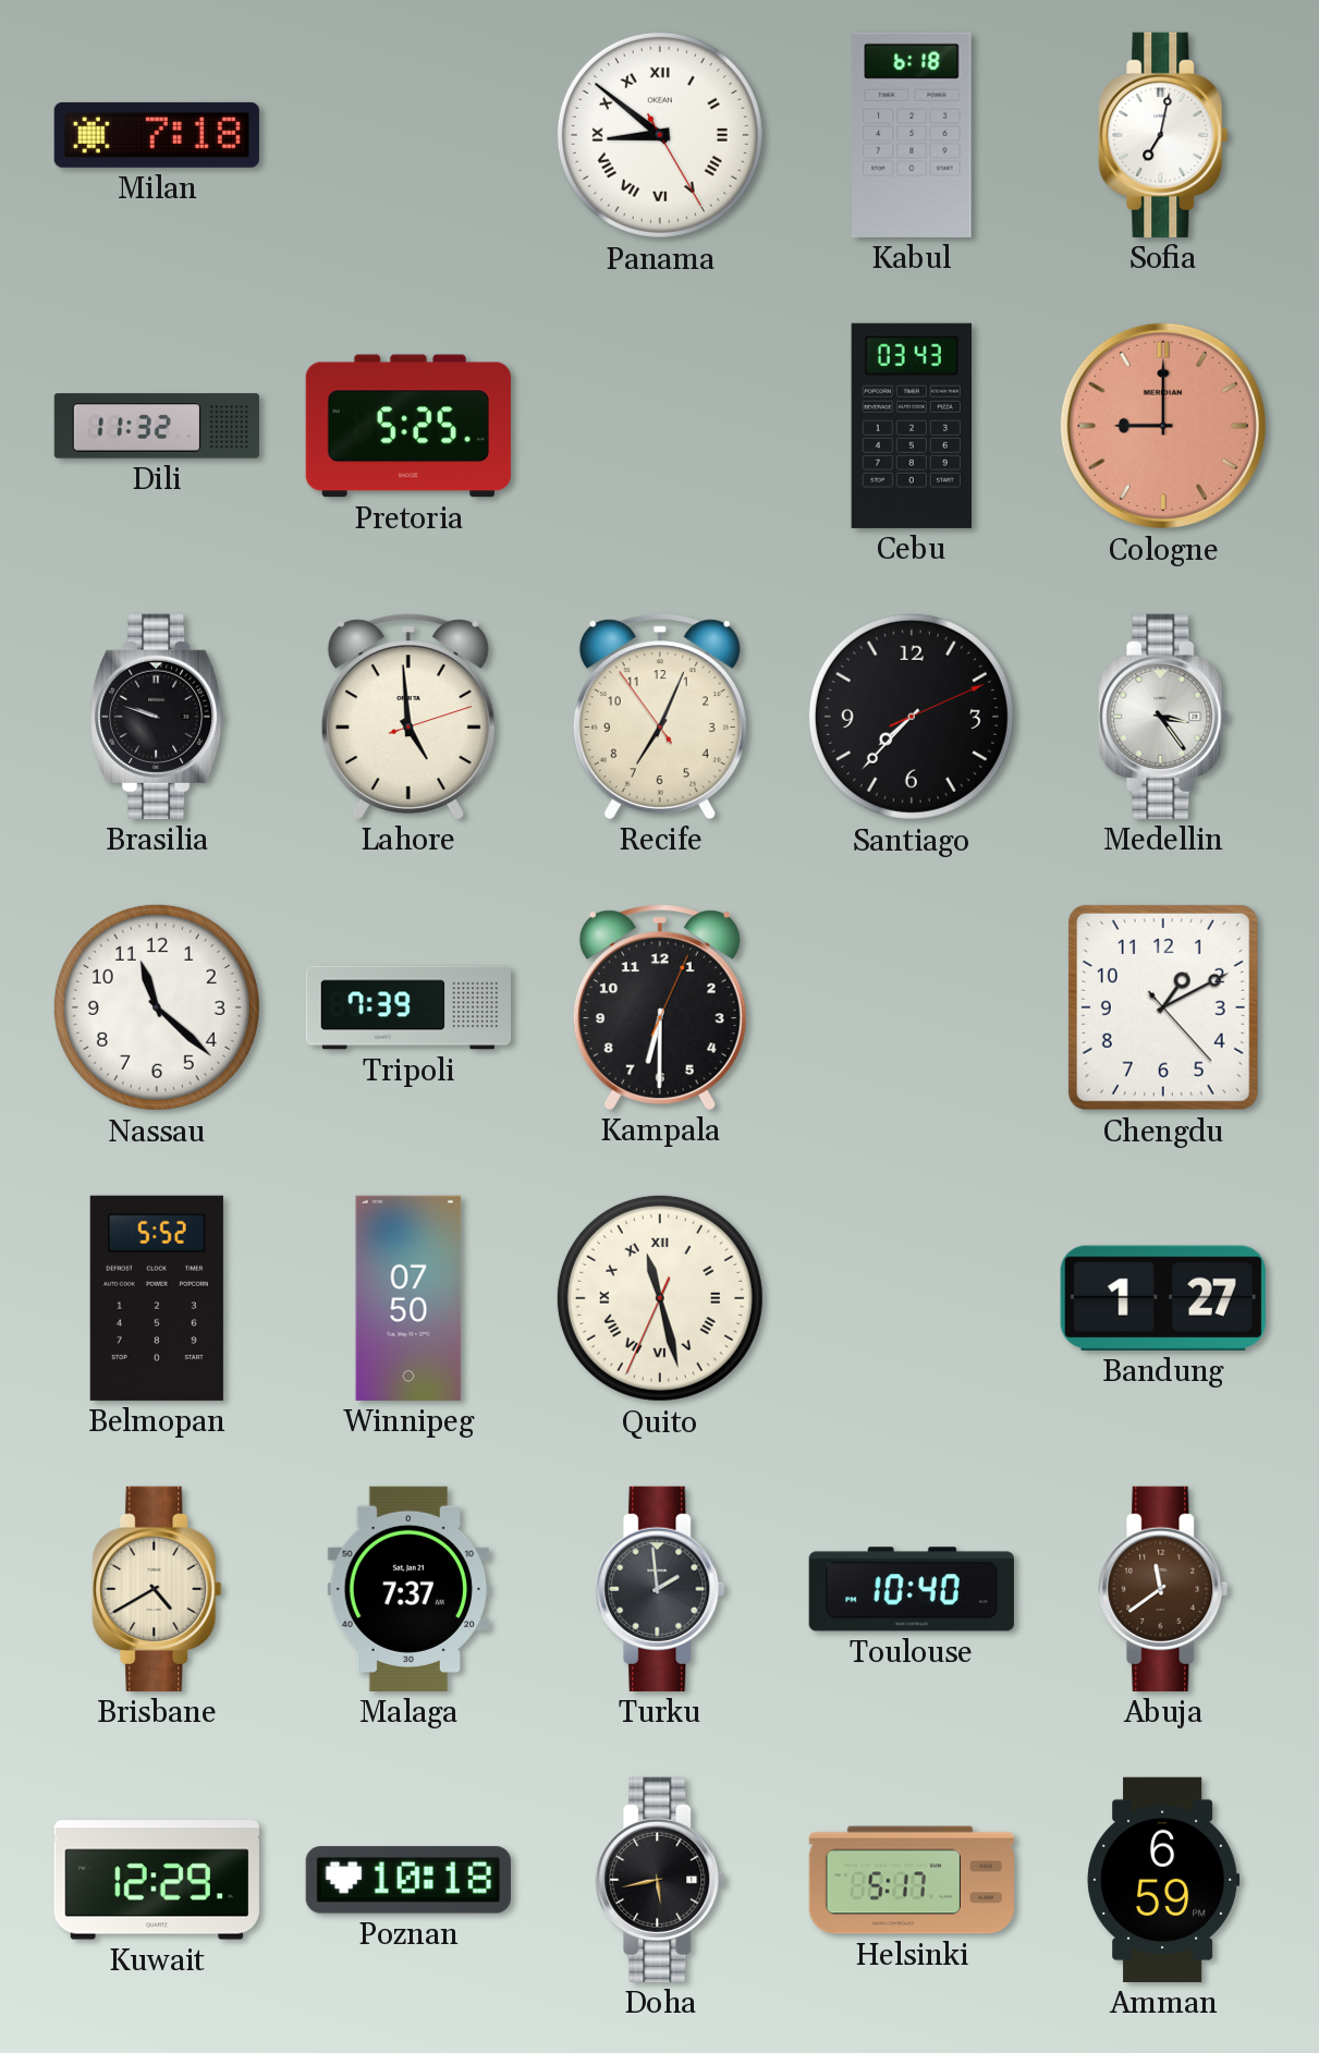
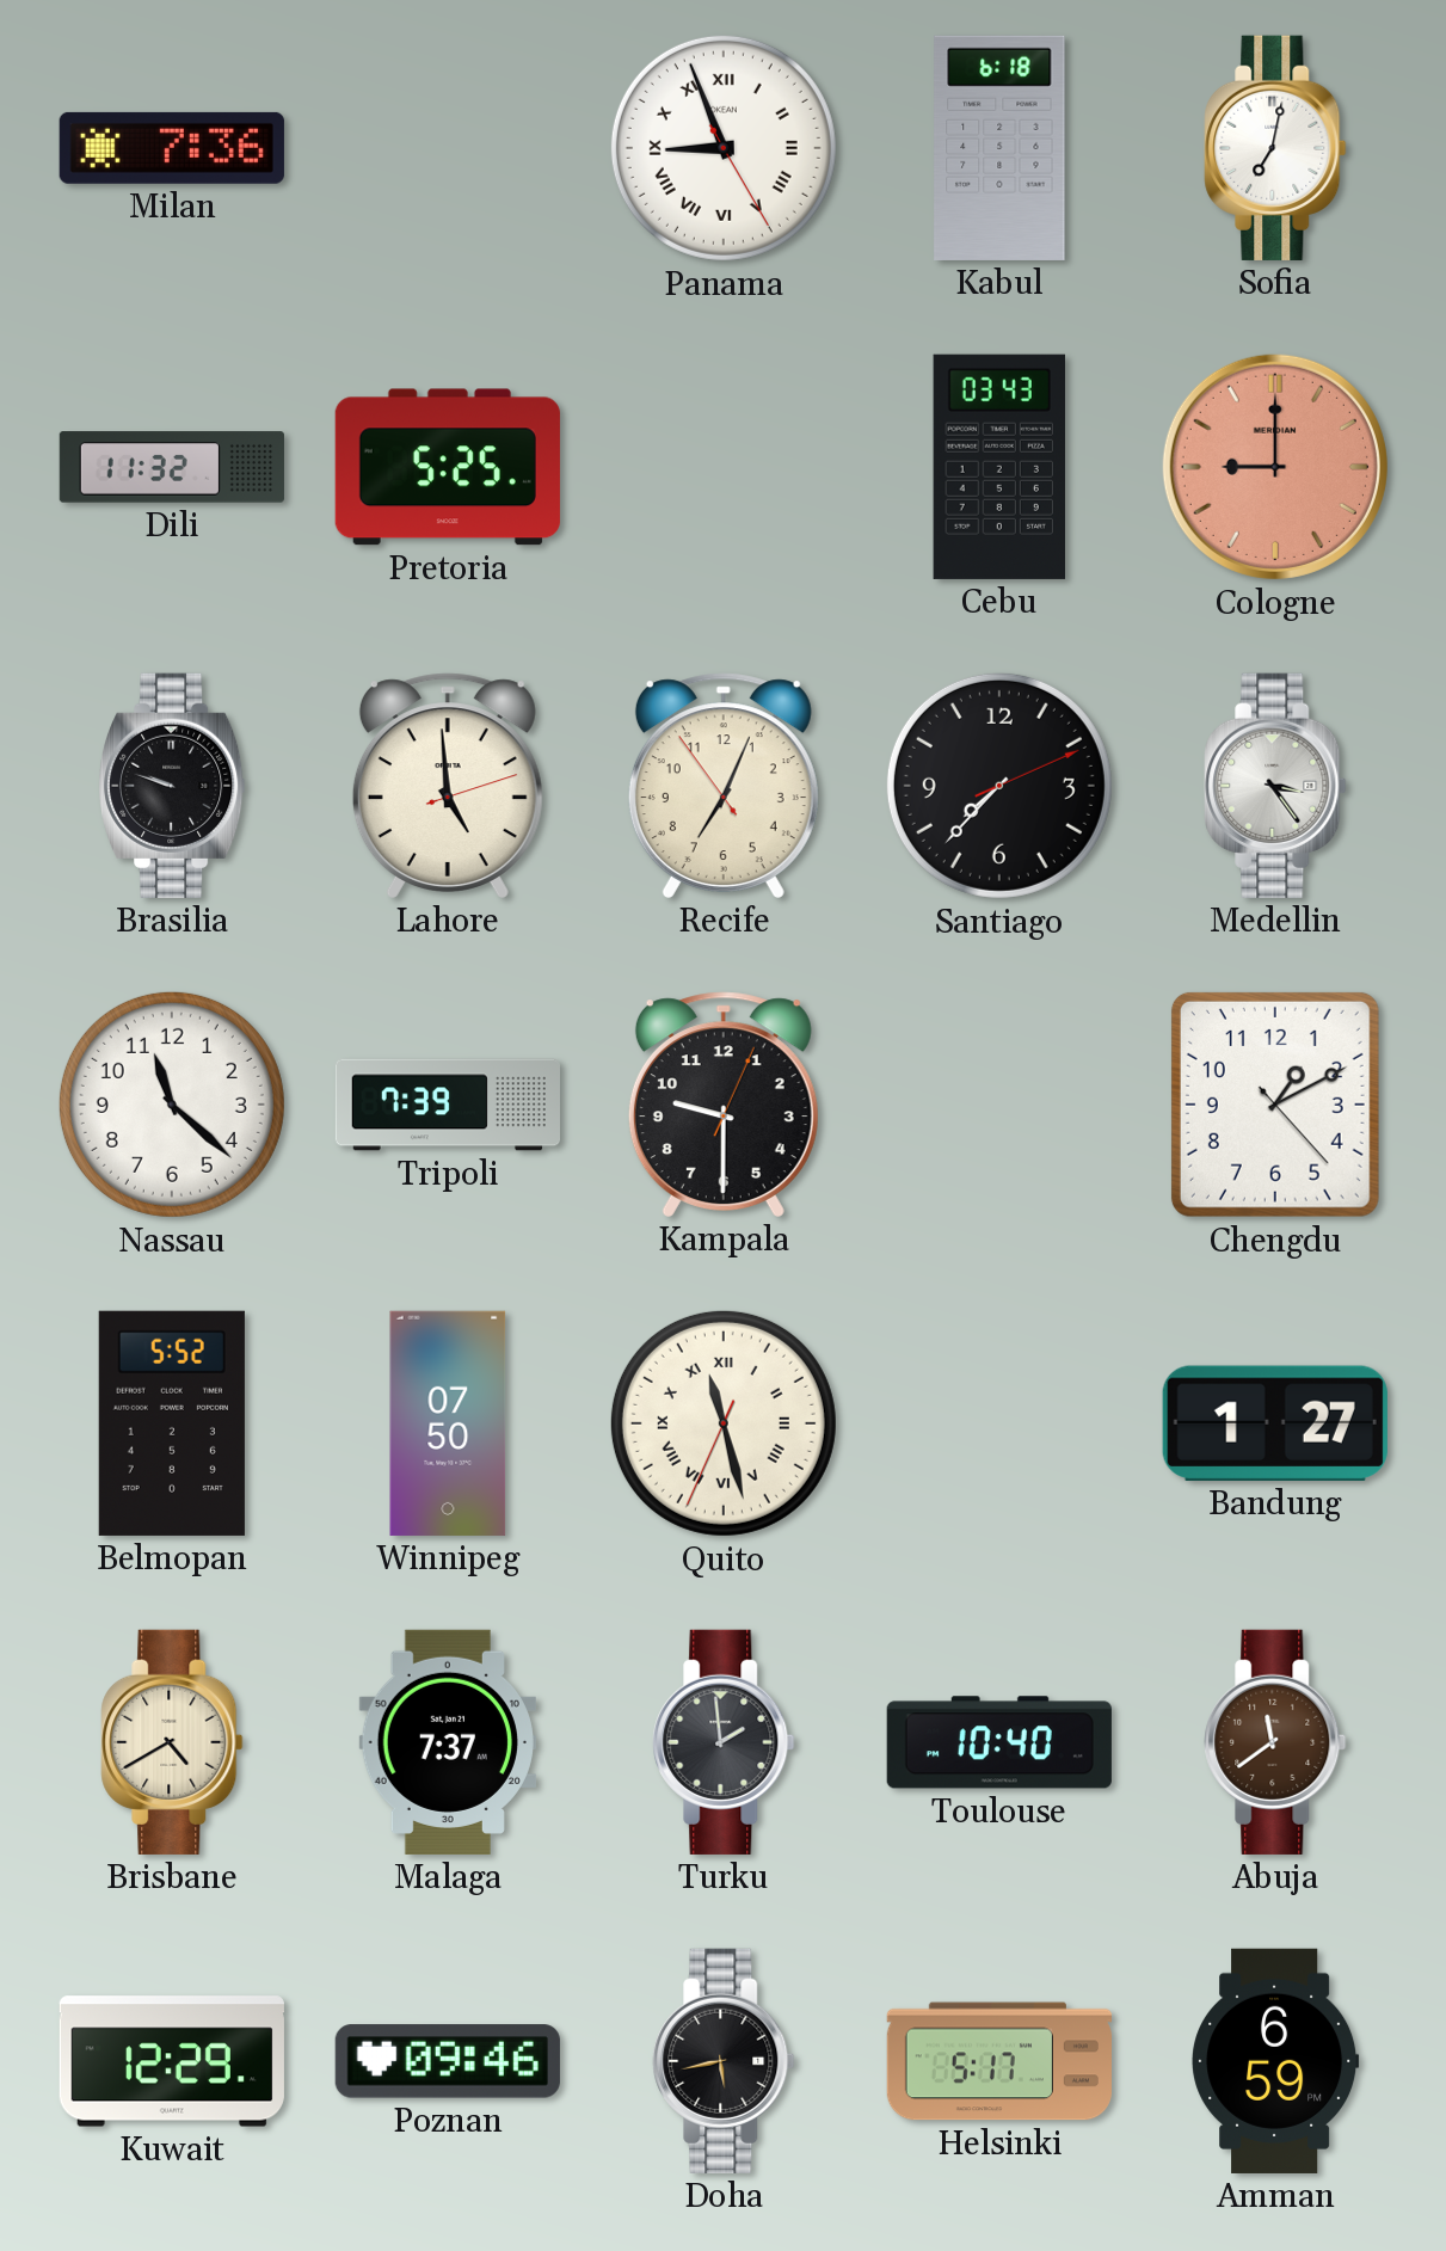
Milan: 7:18 -> 7:36 (172, 148)
Panama: 8:51 -> 8:56 (724, 148)
Kampala: 6:30 -> 9:30 (724, 1105)
Poznan: 10:18 -> 09:46 (448, 2061)
